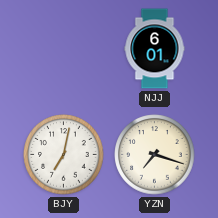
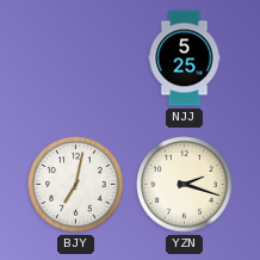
NJJ: 6:01 -> 5:25 (185, 58)
YZN: 7:18 -> 2:18 (185, 185)
